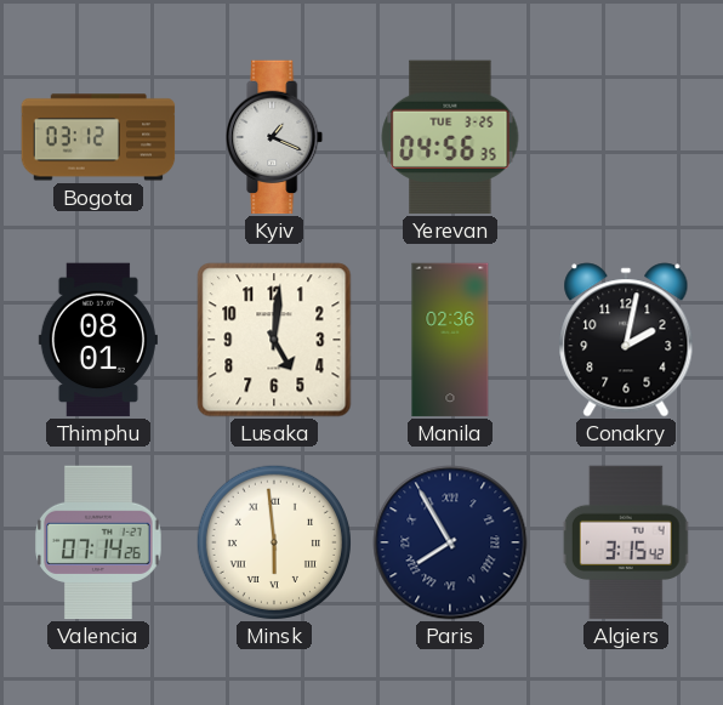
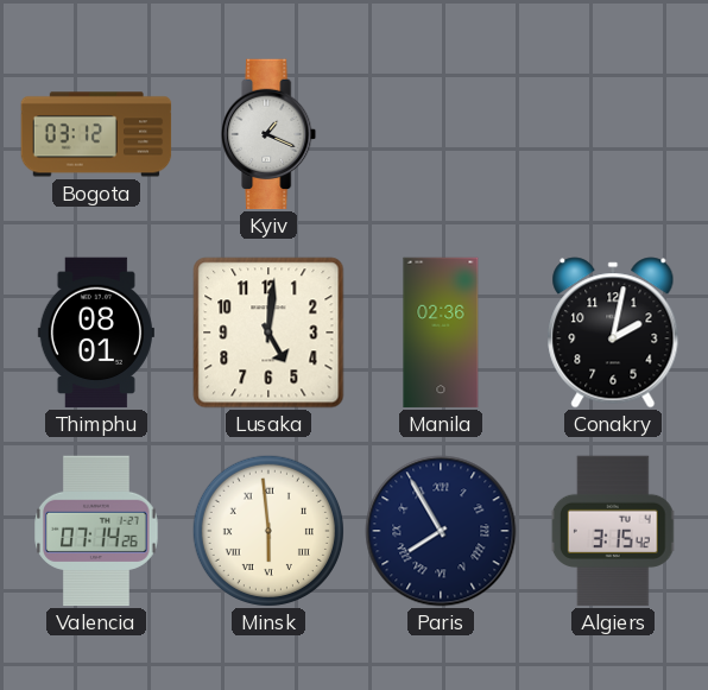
Yerevan: 04:56 -> none (450, 137)
